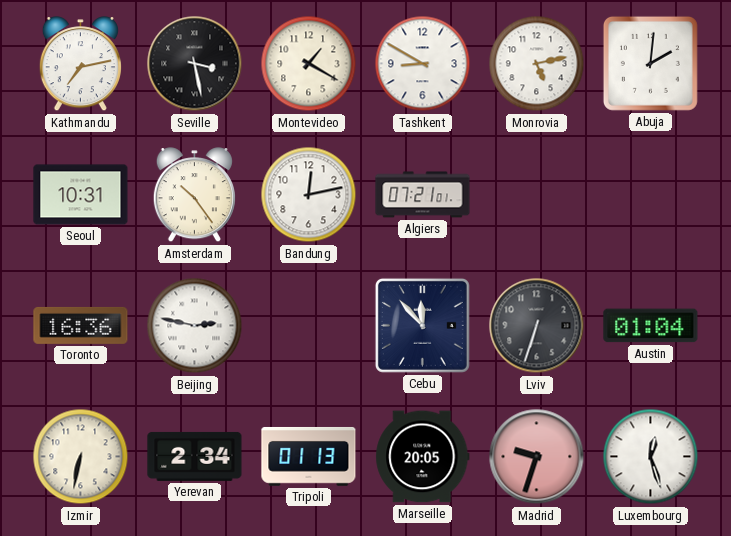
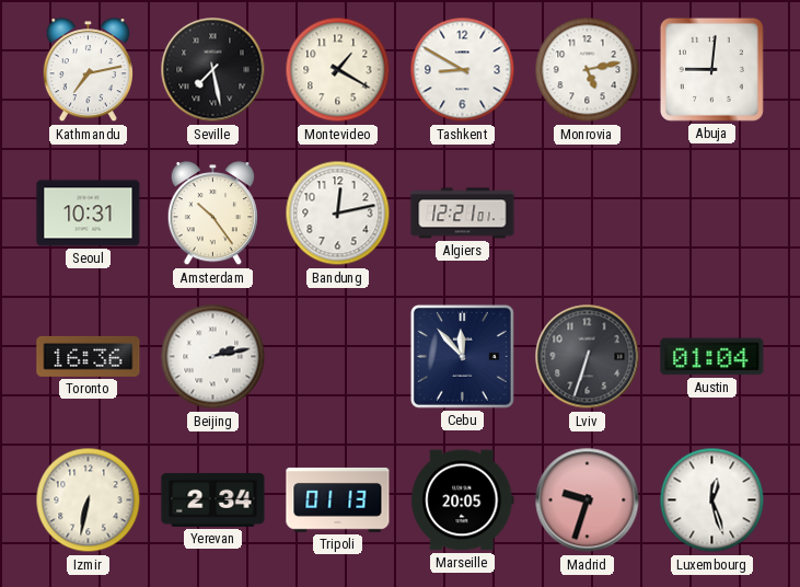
Seville: 3:28 -> 7:28 (213, 70)
Abuja: 2:01 -> 9:01 (711, 69)
Algiers: 07:21 -> 12:21 (463, 214)
Beijing: 2:47 -> 2:13 (213, 357)
